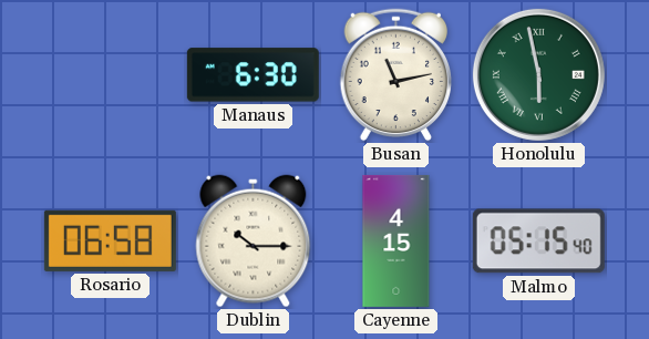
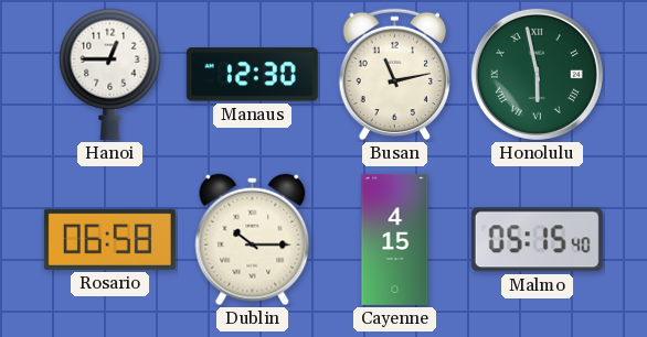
Hanoi: none -> 12:45 (110, 74)
Manaus: 6:30 -> 12:30 (252, 75)
